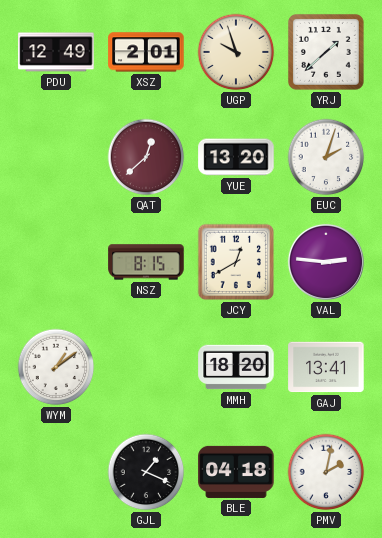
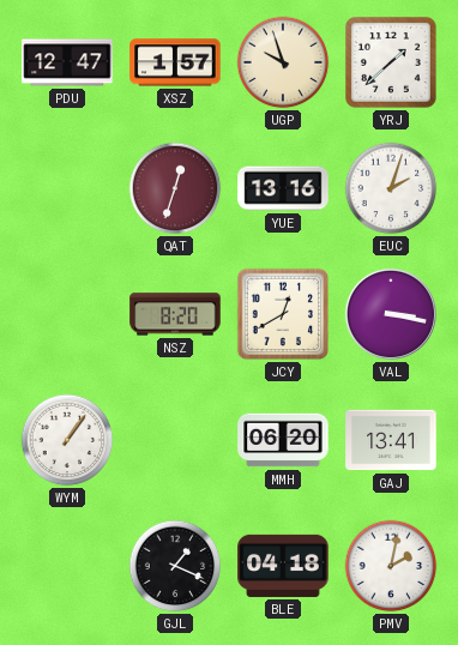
PDU: 12:49 -> 12:47 (67, 62)
XSZ: 2:01 -> 1:57 (175, 62)
QAT: 12:38 -> 12:33 (175, 188)
YUE: 13:20 -> 13:16 (283, 188)
NSZ: 8:15 -> 8:20 (175, 314)
VAL: 2:46 -> 3:17 (391, 314)
WYM: 1:09 -> 1:06 (67, 440)
MMH: 18:20 -> 06:20 (283, 440)
